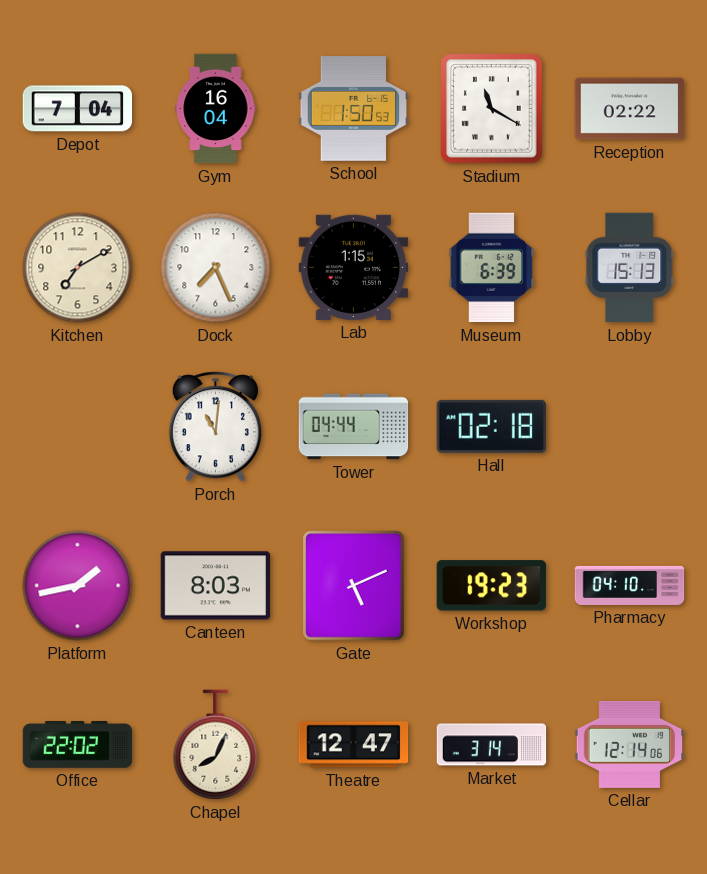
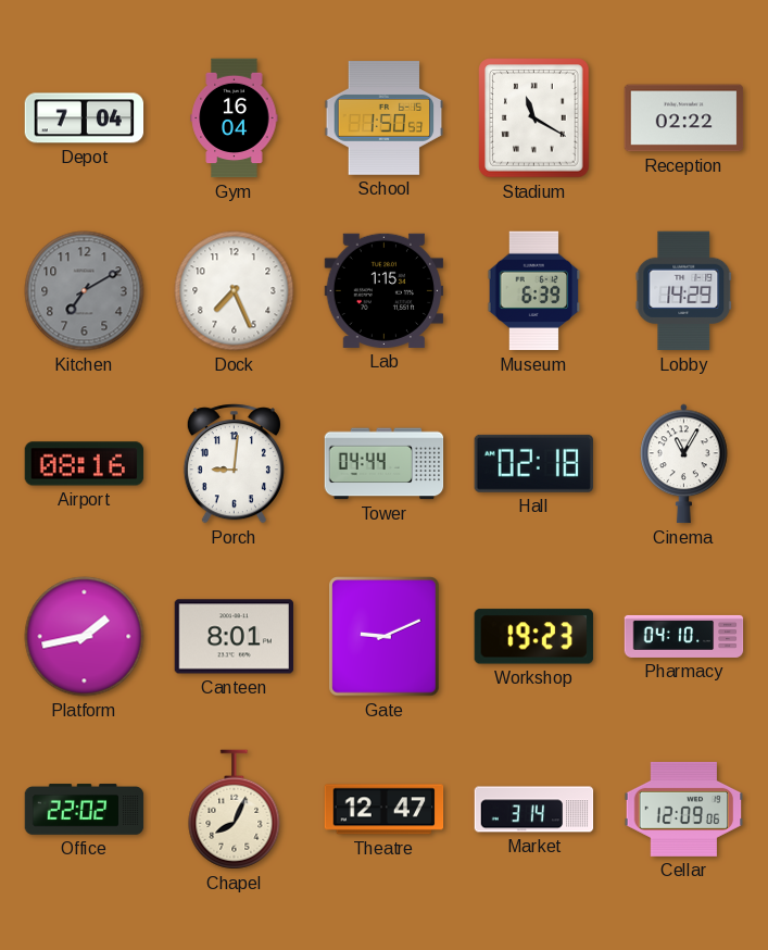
Kitchen dial: cream -> grey (85, 291)
Lobby: 15:13 -> 14:29 (684, 291)
Airport: none -> 08:16 (85, 464)
Porch: 11:01 -> 9:01 (234, 464)
Cinema: none -> 11:05 (684, 464)
Canteen: 8:03 -> 8:01 (235, 637)
Gate: 5:11 -> 9:11 (385, 637)
Cellar: 12:14 -> 12:09 (684, 809)
